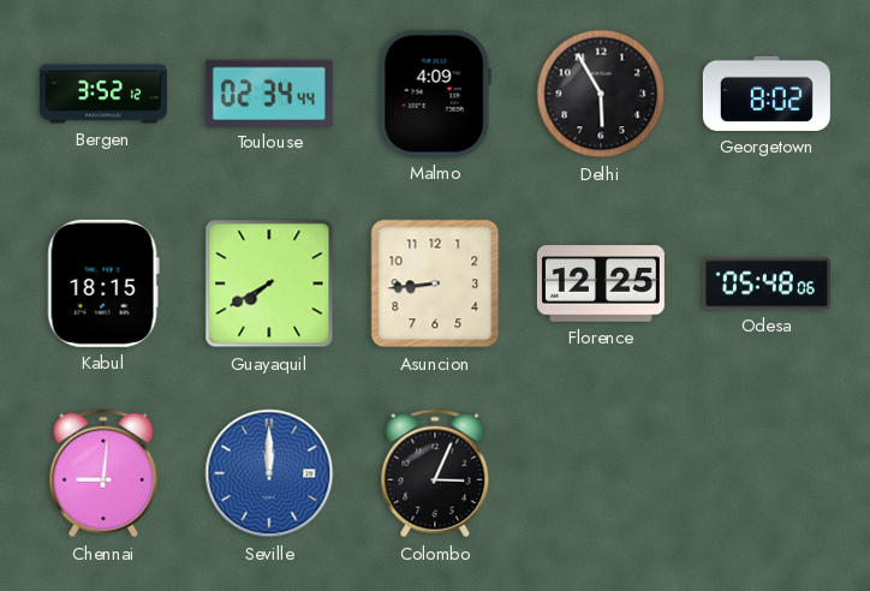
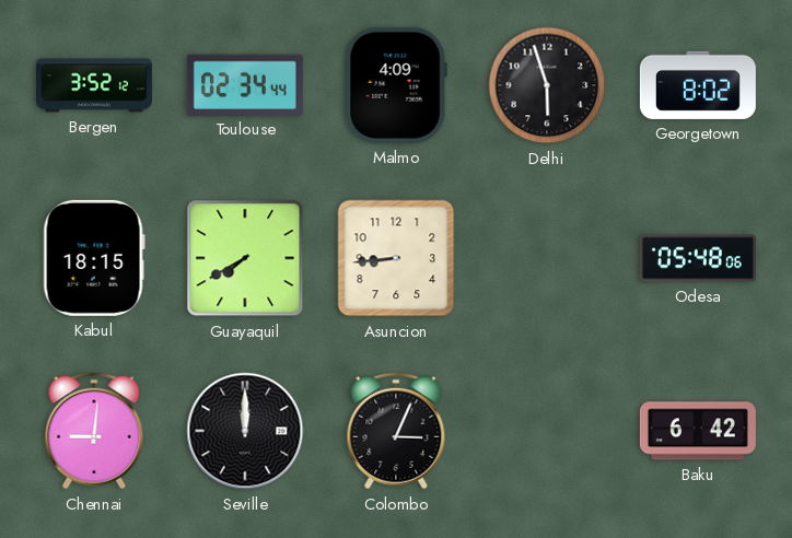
Delhi: 5:55 -> 5:57 (547, 85)
Florence: 12:25 -> none (601, 283)
Seville dial: blue -> black (245, 431)
Baku: none -> 6:42 (698, 431)
